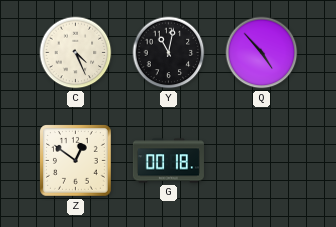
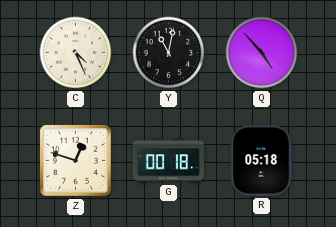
Z: 12:51 -> 12:48 (76, 161)
R: none -> 05:18 (261, 160)
